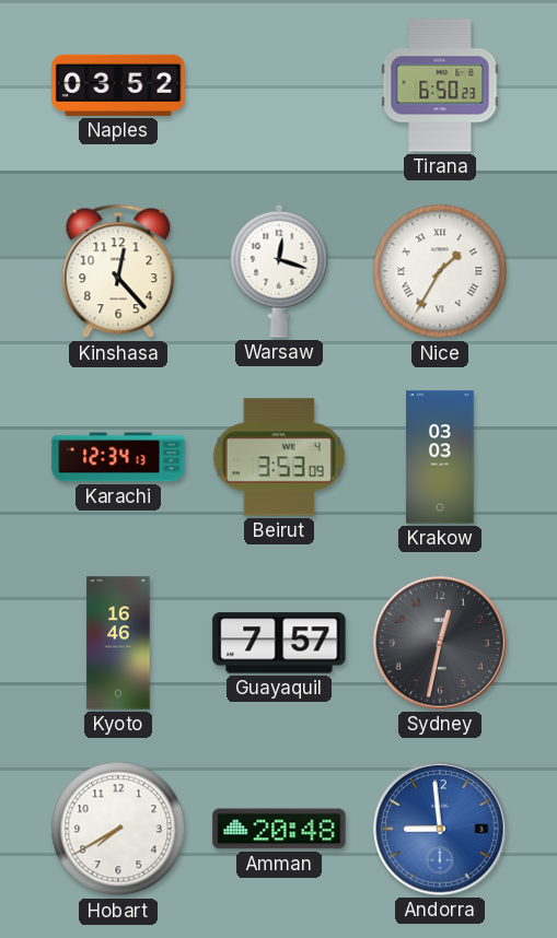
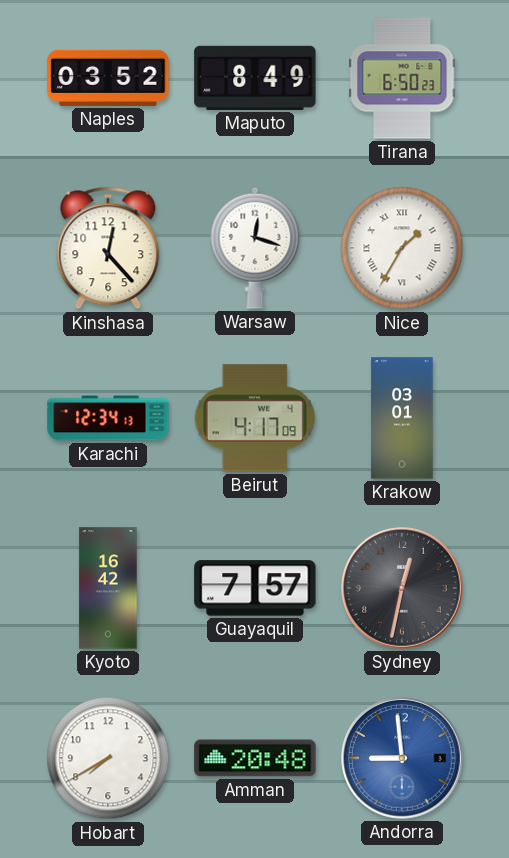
Maputo: none -> 8:49 (255, 78)
Beirut: 3:53 -> 4:17 (255, 418)
Krakow: 03:03 -> 03:01 (402, 418)
Kyoto: 16:46 -> 16:42 (108, 588)
